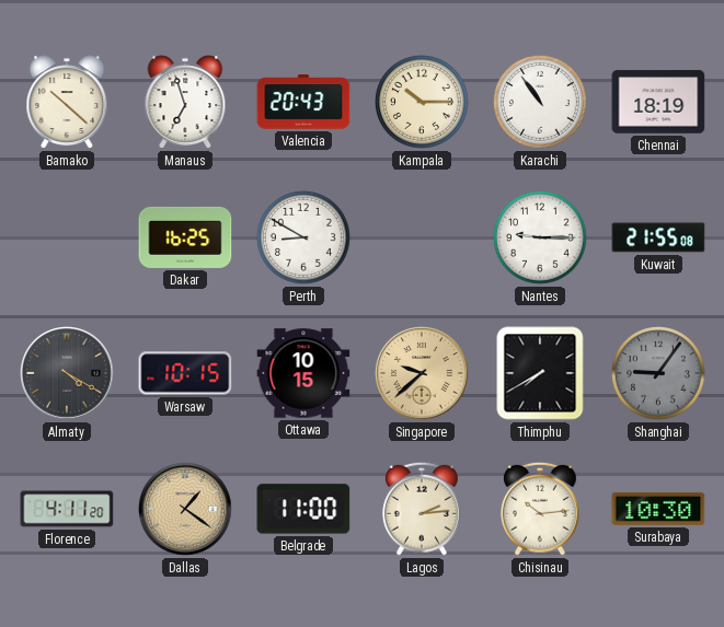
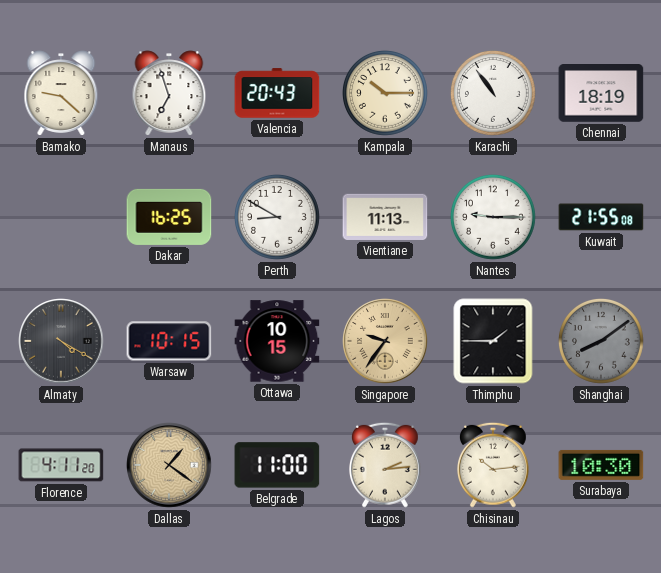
Bamako: 10:22 -> 9:22 (61, 93)
Vientiane: none -> 11:13 (385, 217)
Singapore: 9:38 -> 9:36 (385, 341)
Thimphu: 7:40 -> 1:45 (493, 341)
Shanghai: 9:06 -> 8:09 (601, 341)
